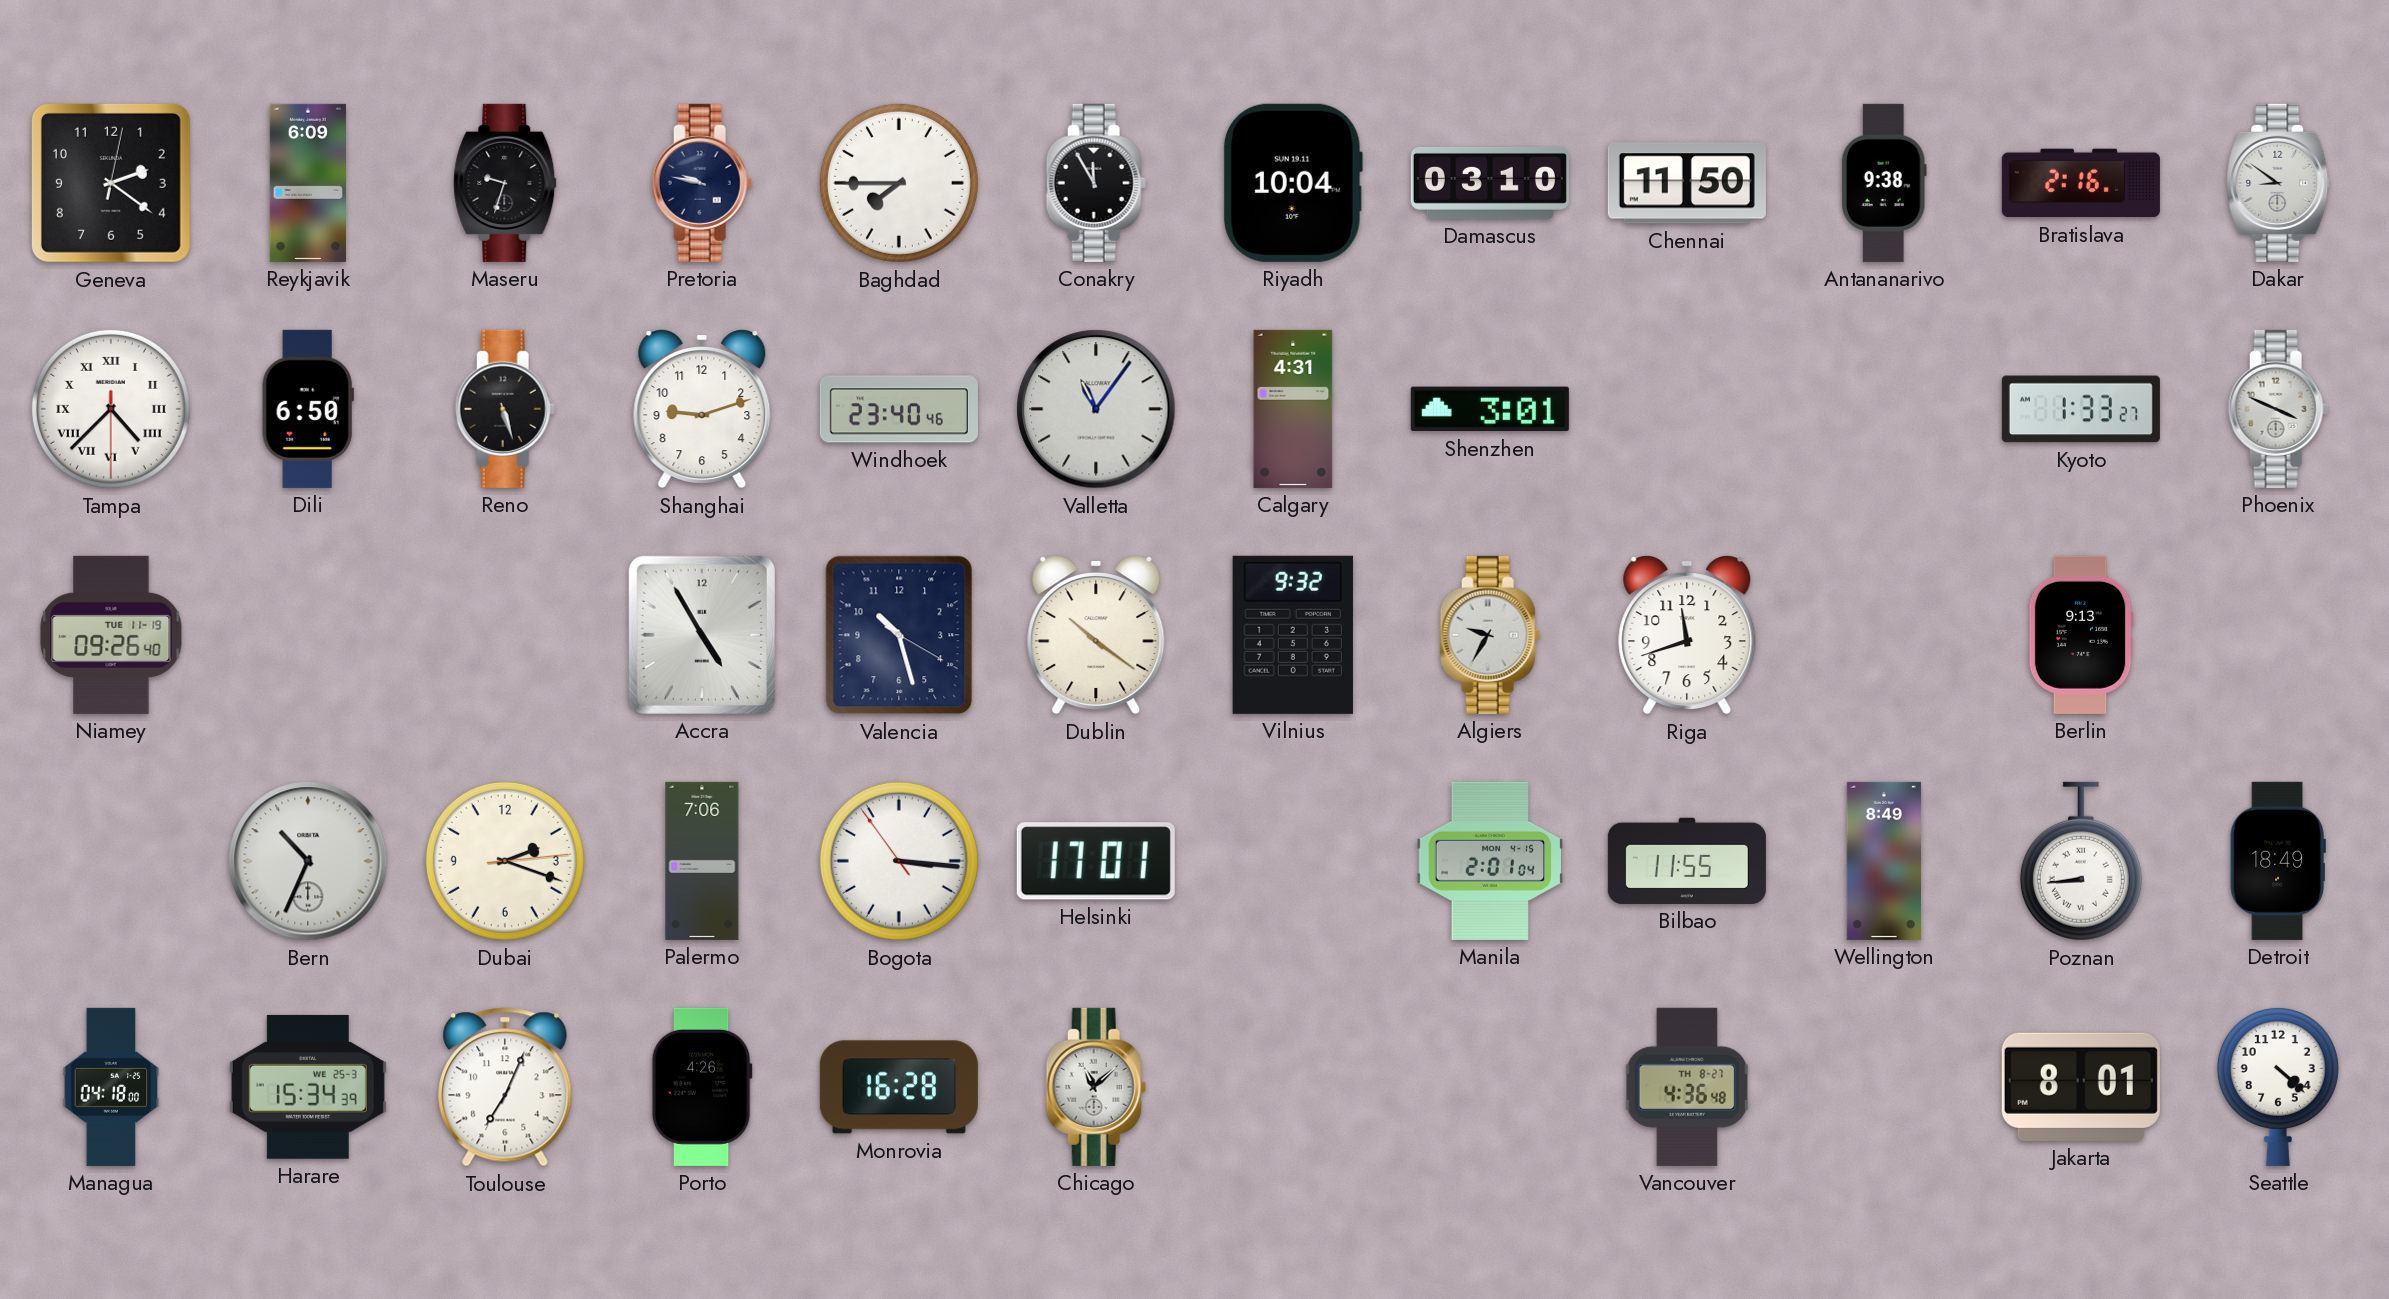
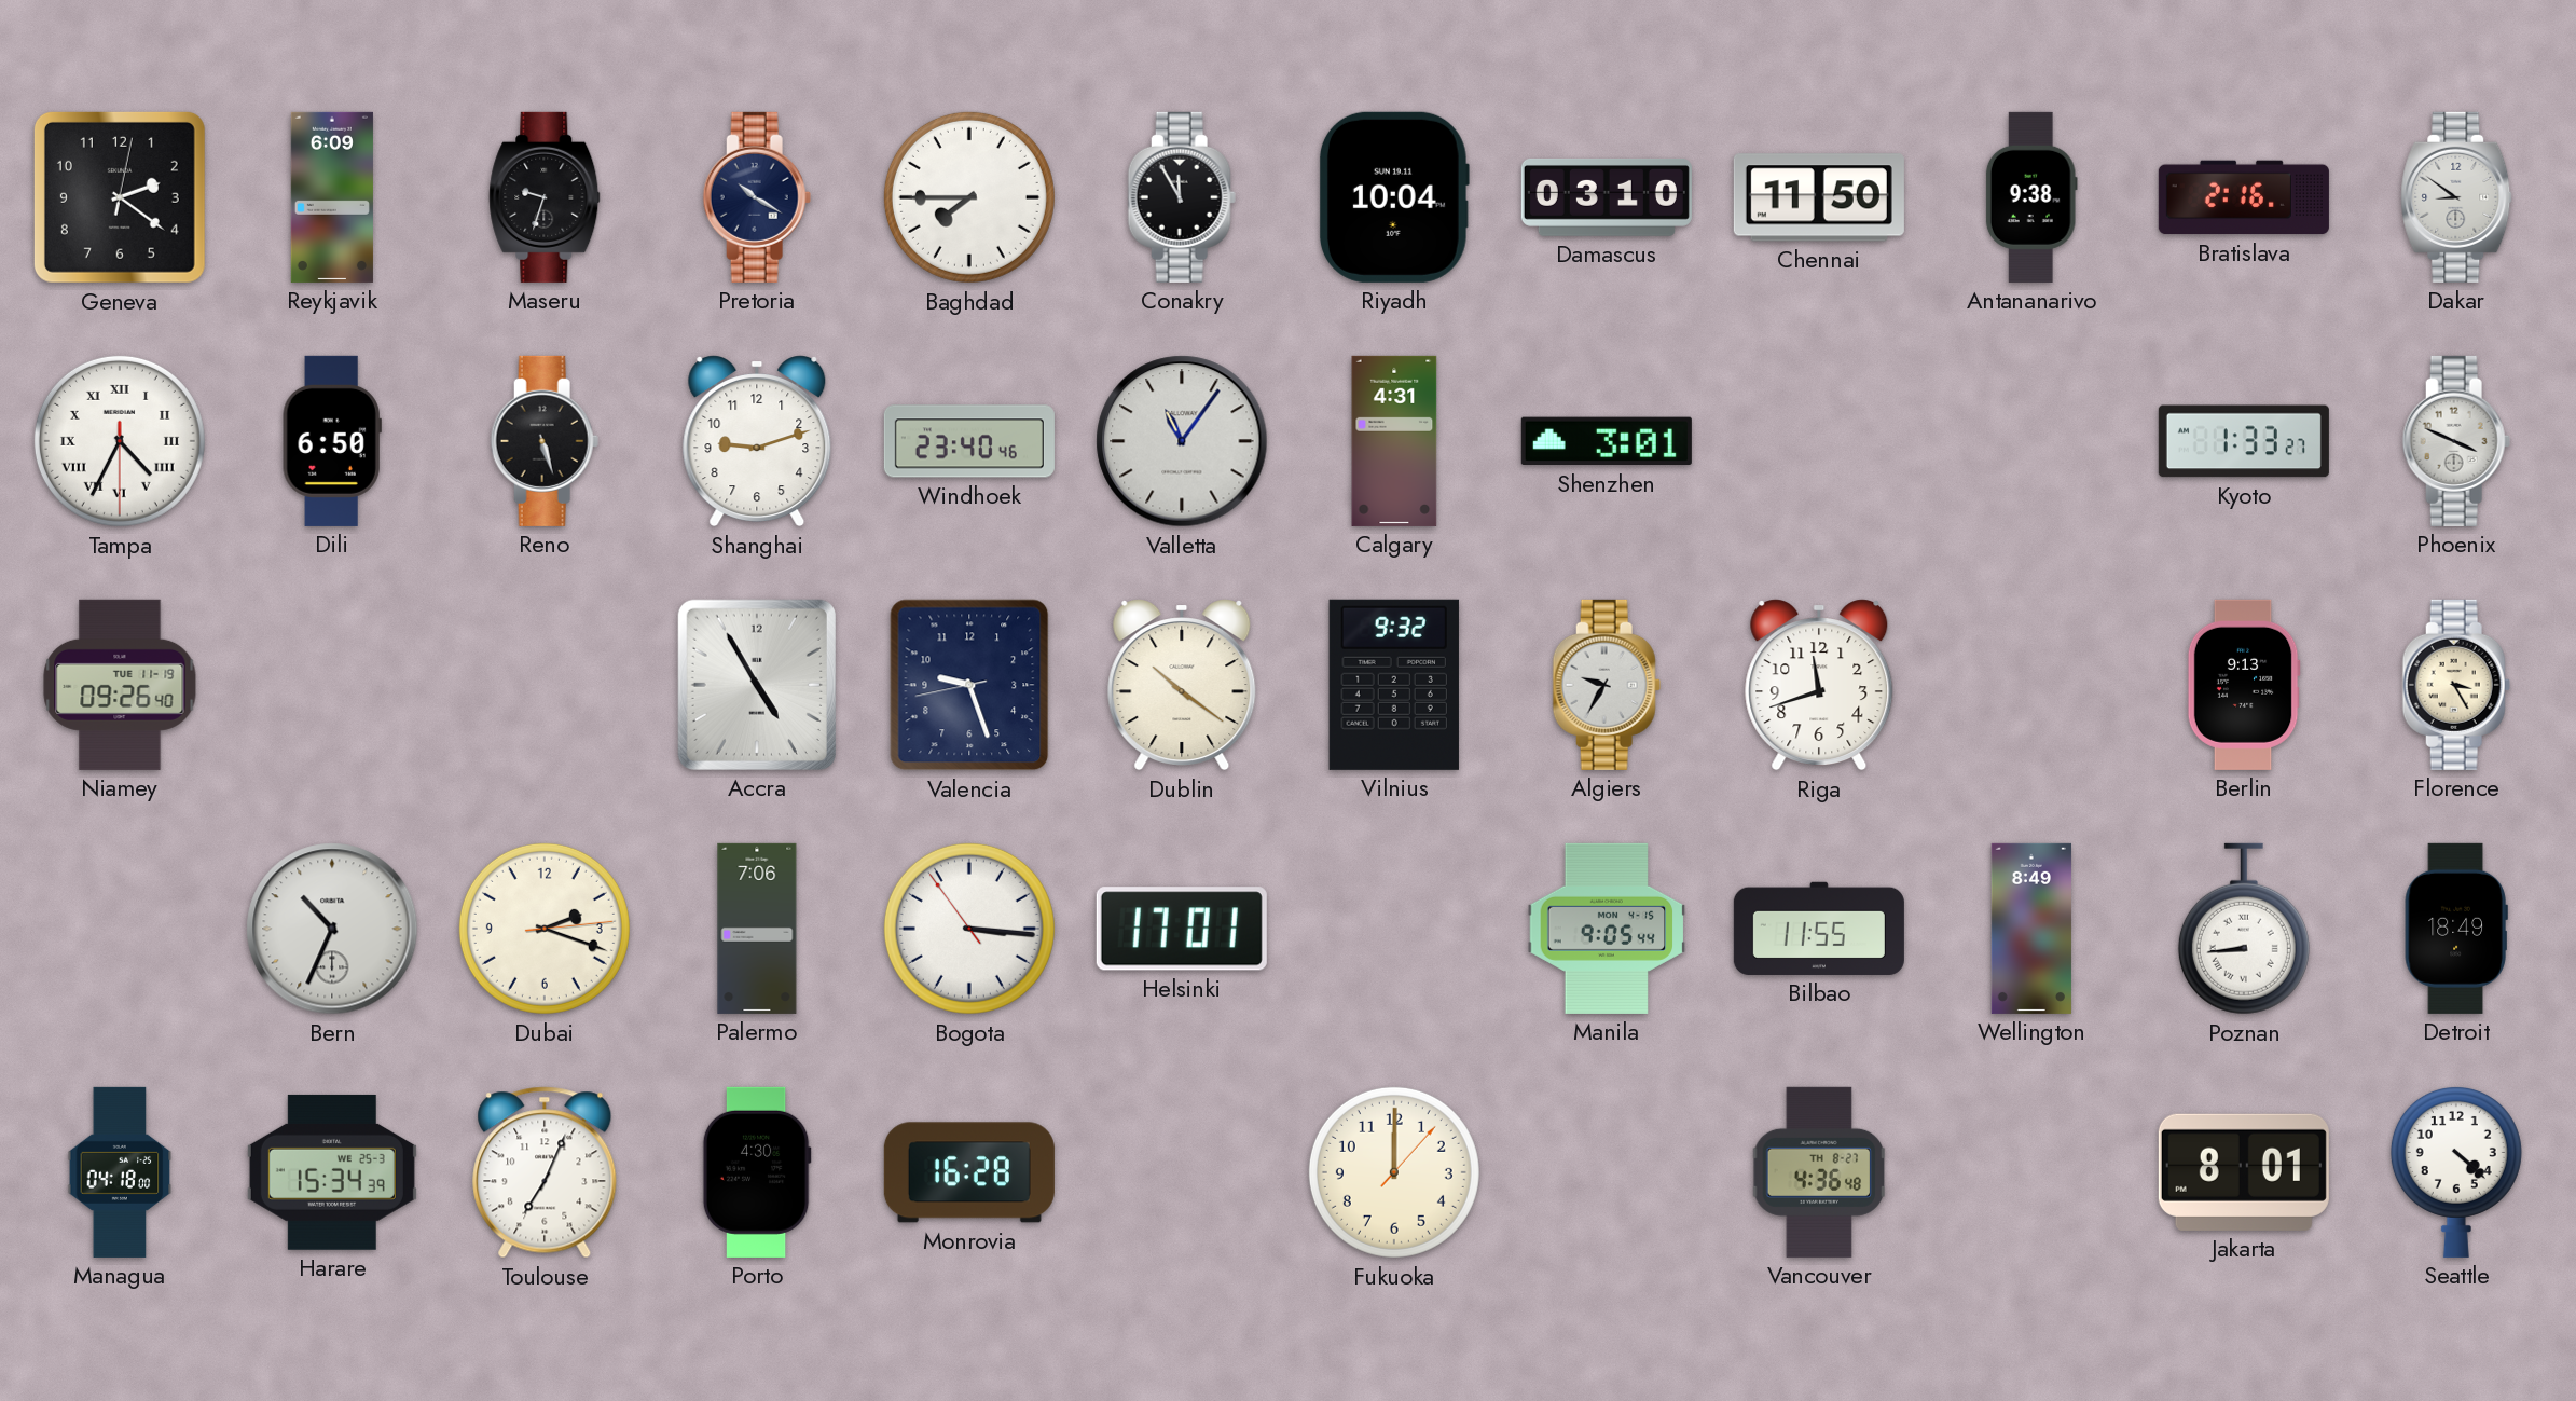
Pretoria: 9:47 -> 10:20 (757, 197)
Tampa: 4:37 -> 4:34 (120, 441)
Valencia: 10:27 -> 9:26 (969, 685)
Florence: none -> 3:25 (2456, 685)
Manila: 2:01 -> 9:05 (1607, 929)
Porto: 4:26 -> 4:30 (757, 1172)
Chicago: 11:08 -> none (1096, 1087)
Fukuoka: none -> 12:00 (1394, 1172)
